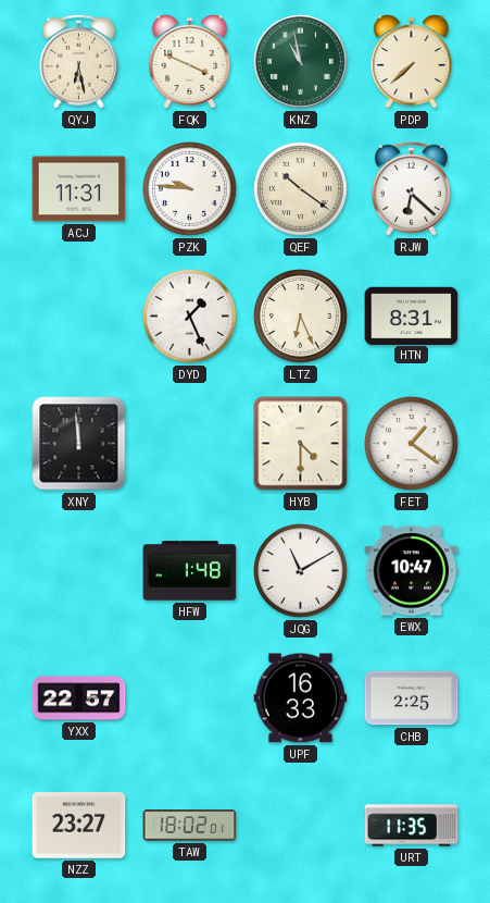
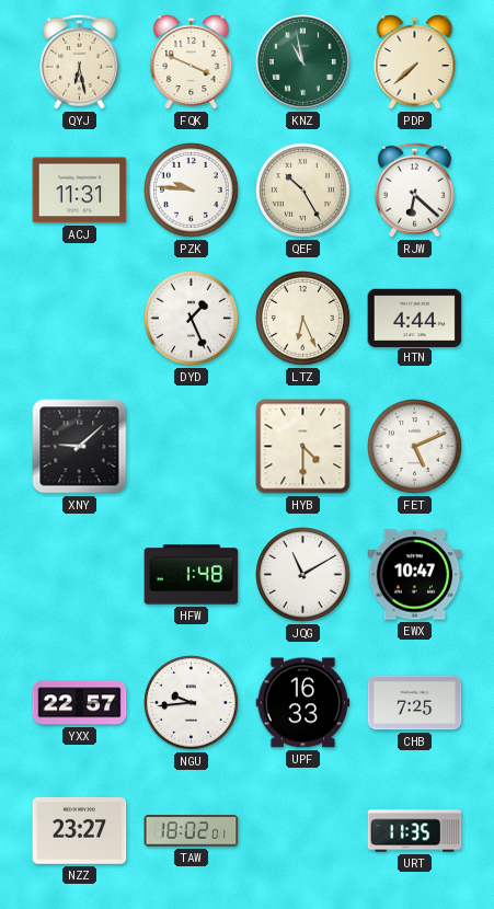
QEF: 10:21 -> 10:25 (303, 191)
HTN: 8:31 -> 4:44 (415, 318)
XNY: 11:59 -> 9:08 (80, 447)
FET: 1:21 -> 5:11 (415, 447)
NGU: none -> 9:44 (192, 703)
CHB: 2:25 -> 7:25 (415, 703)
